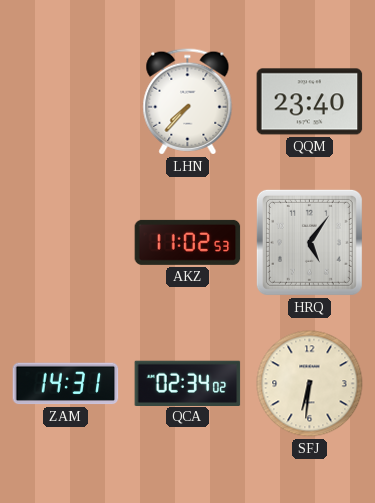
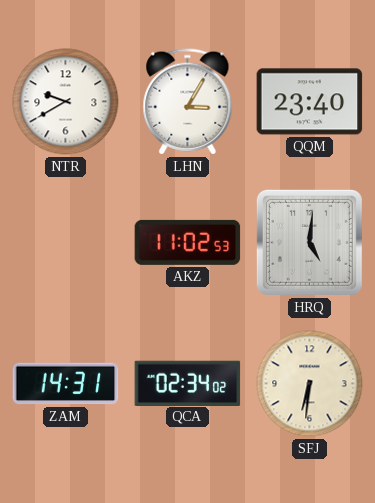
NTR: none -> 9:40 (66, 102)
LHN: 7:37 -> 3:05 (188, 102)
HRQ: 5:06 -> 5:01 (309, 242)
